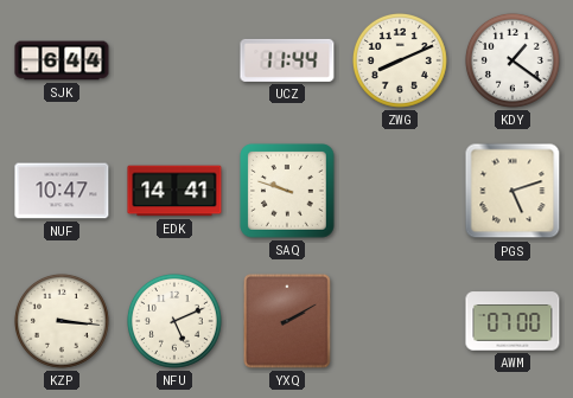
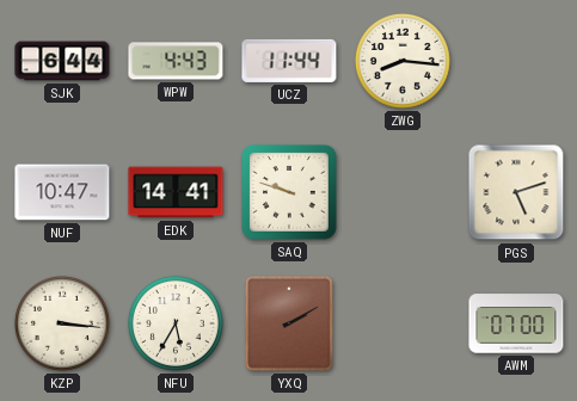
WPW: none -> 4:43 (176, 61)
ZWG: 8:11 -> 8:16 (403, 61)
KDY: 1:21 -> none (512, 60)
NFU: 5:11 -> 5:35 (176, 323)
